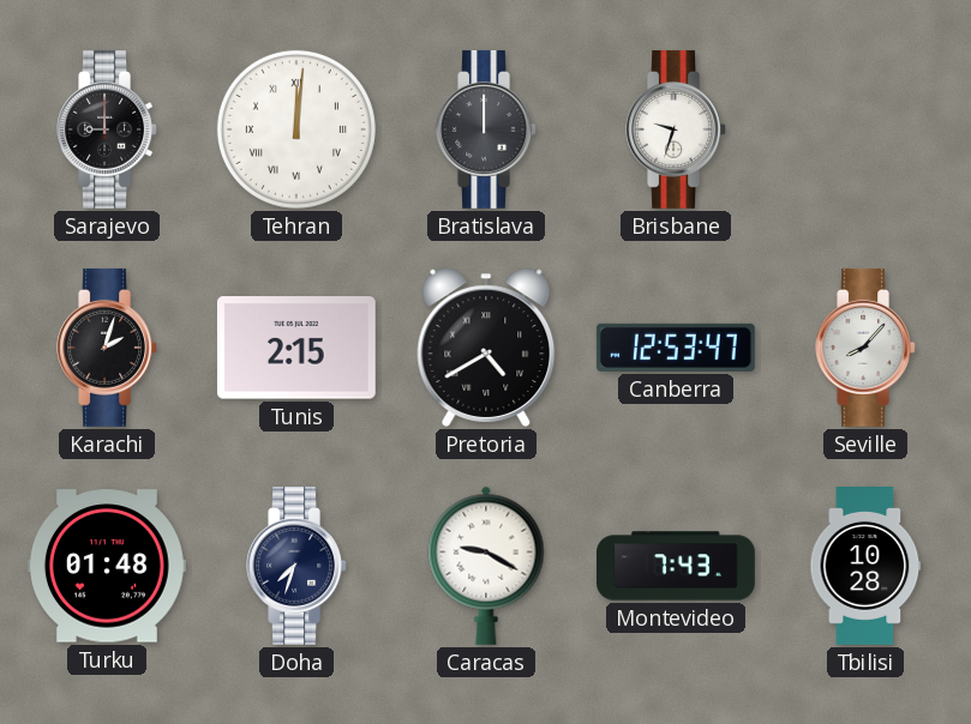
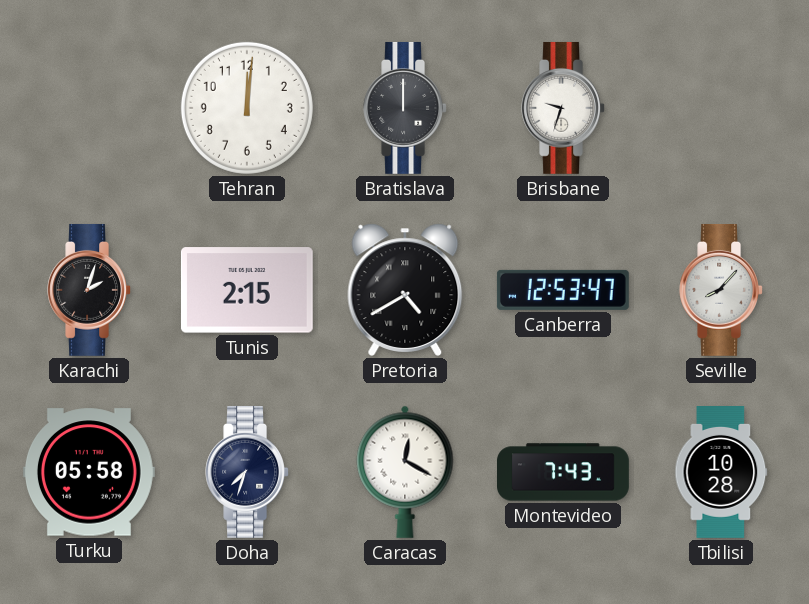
Sarajevo: 9:00 -> none (107, 129)
Tehran numerals: Roman -> Arabic (247, 108)
Turku: 01:48 -> 05:58 (89, 472)
Caracas: 9:20 -> 12:20 (405, 472)
